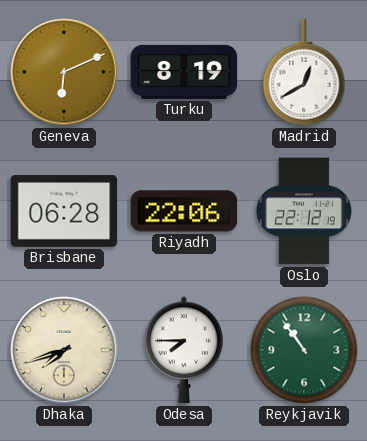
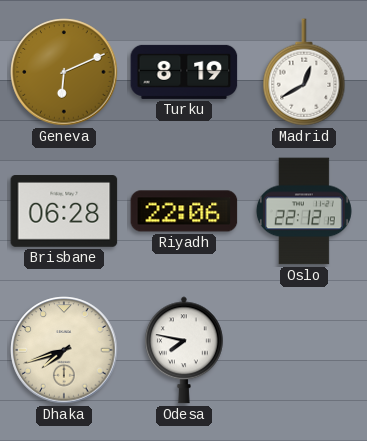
Odesa: 7:45 -> 7:47 (184, 350)
Reykjavik: 10:54 -> none (304, 350)
